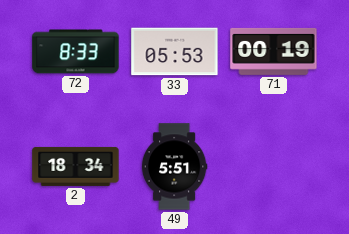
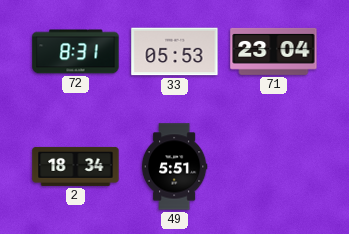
72: 8:33 -> 8:31 (76, 52)
71: 00:19 -> 23:04 (274, 51)
